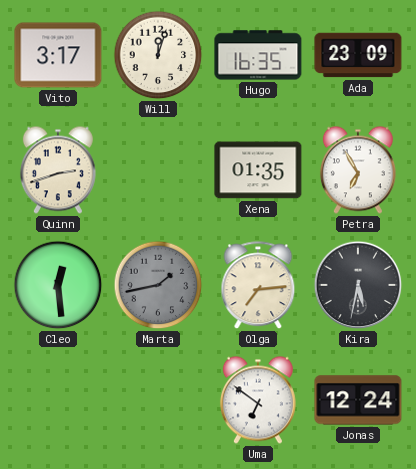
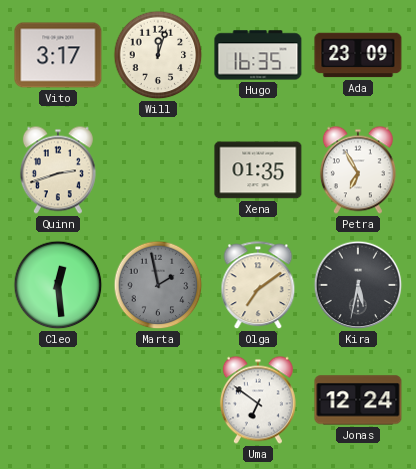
Marta: 1:43 -> 1:58 (158, 285)
Olga: 7:14 -> 7:09 (258, 286)
